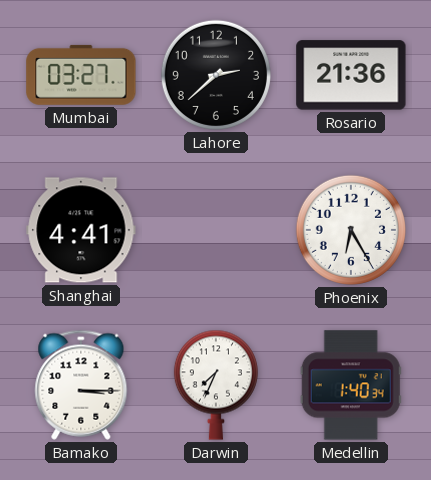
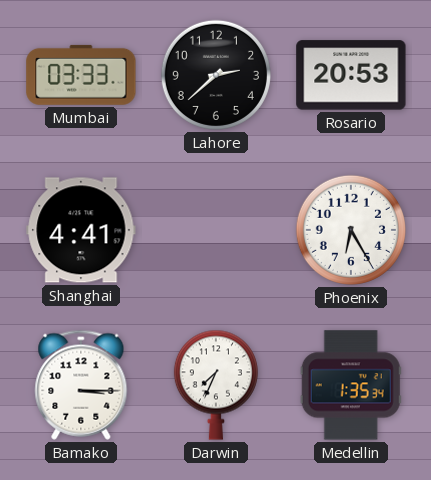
Mumbai: 03:27 -> 03:33 (81, 75)
Rosario: 21:36 -> 20:53 (351, 75)
Medellin: 1:40 -> 1:35 (351, 385)
